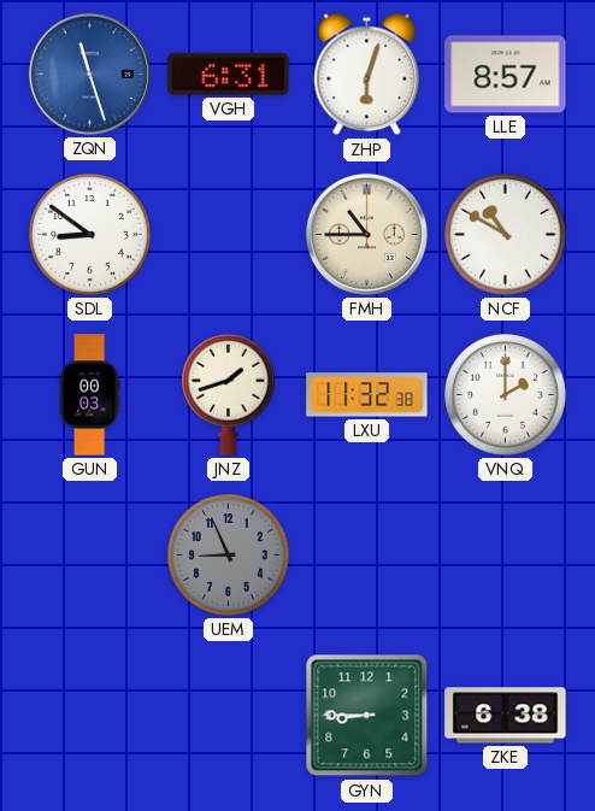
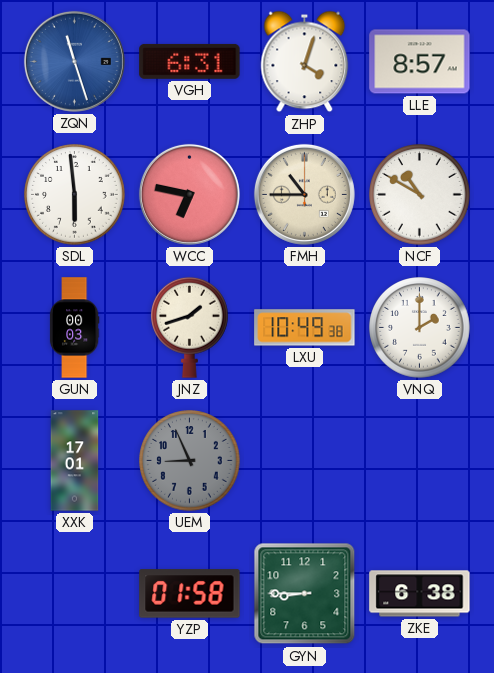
ZHP: 6:03 -> 4:03 (305, 62)
SDL: 8:51 -> 5:59 (75, 195)
WCC: none -> 6:47 (189, 194)
LXU: 11:32 -> 10:49 (305, 328)
XXK: none -> 17:01 (75, 461)
YZP: none -> 01:58 (190, 594)
